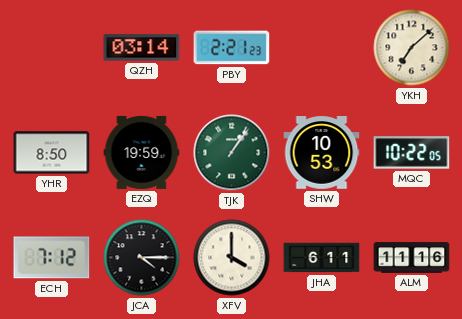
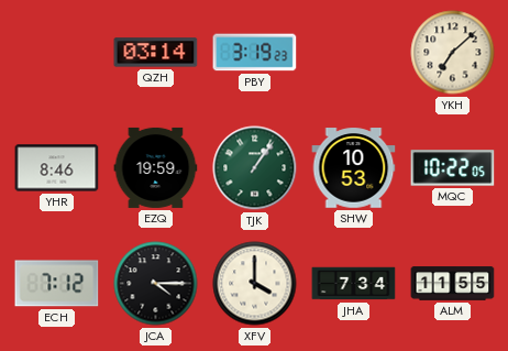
PBY: 2:21 -> 3:19 (255, 53)
YHR: 8:50 -> 8:46 (57, 168)
JHA: 6:11 -> 7:34 (354, 284)
ALM: 11:16 -> 11:55 (453, 284)
